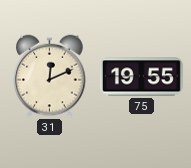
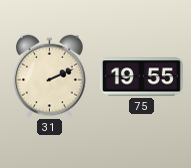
31: 12:11 -> 2:11 (50, 76)
